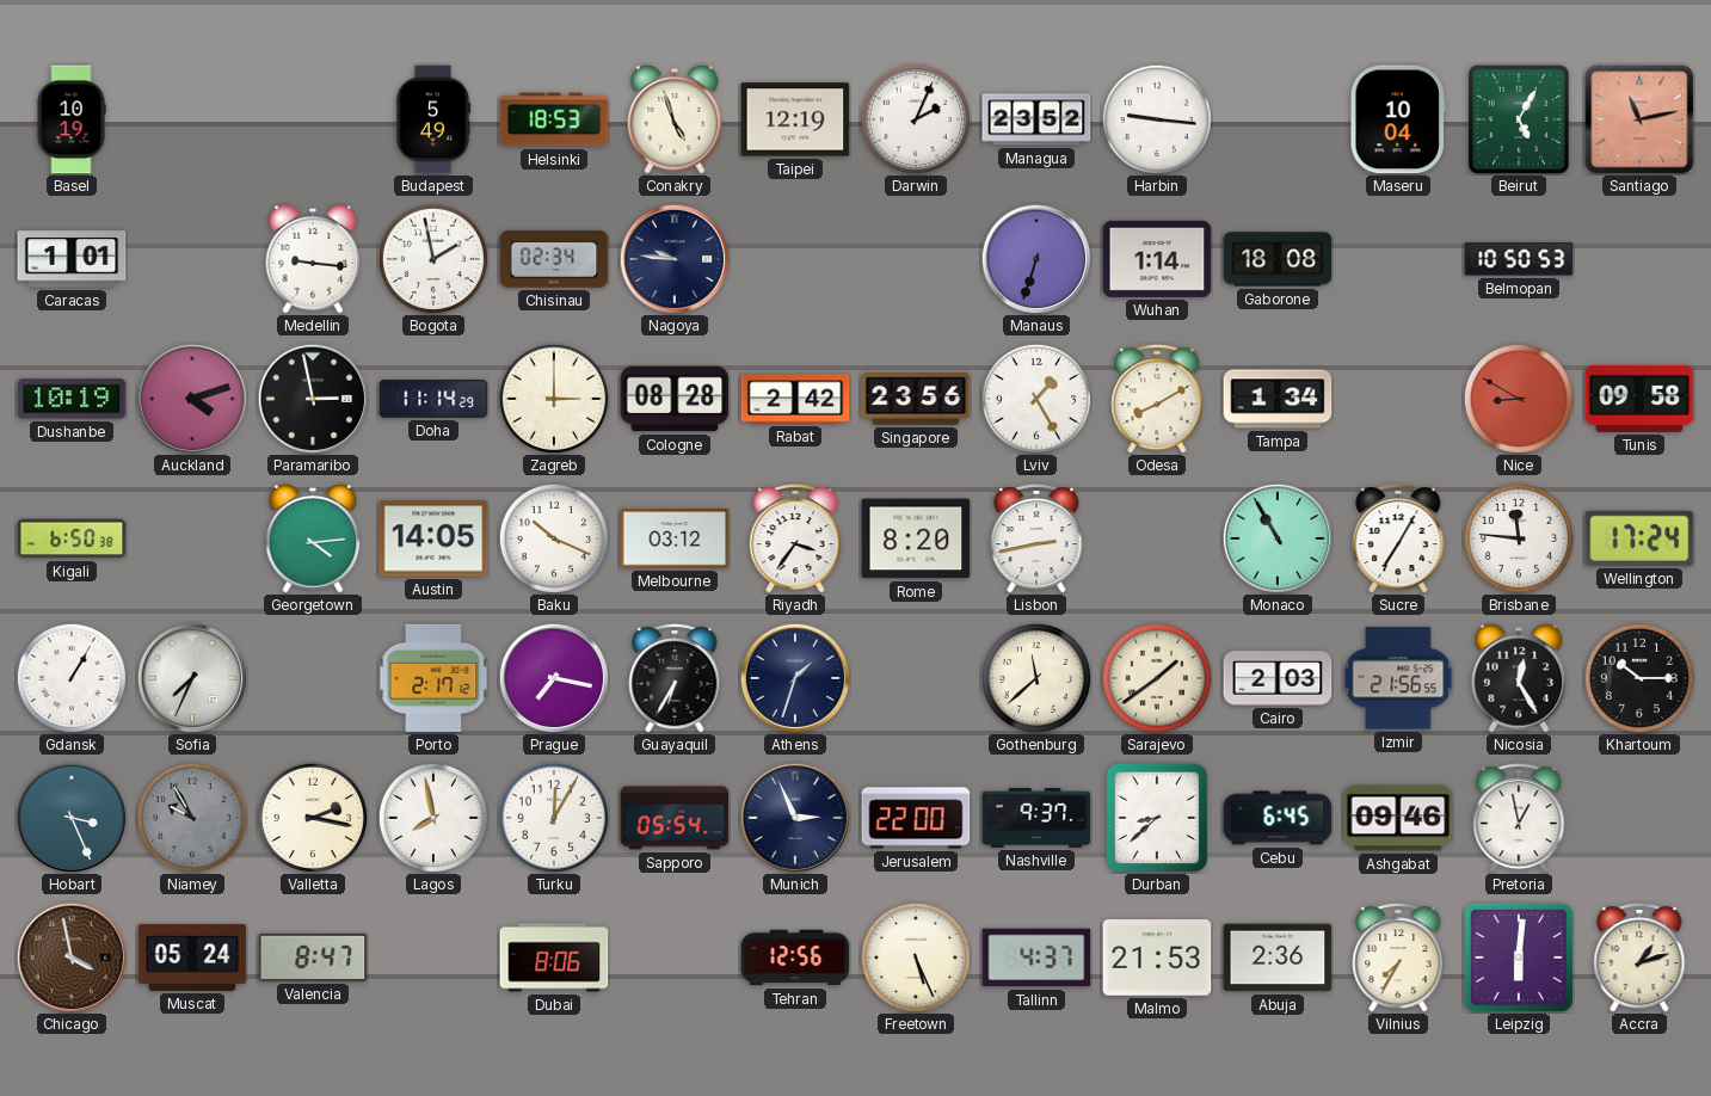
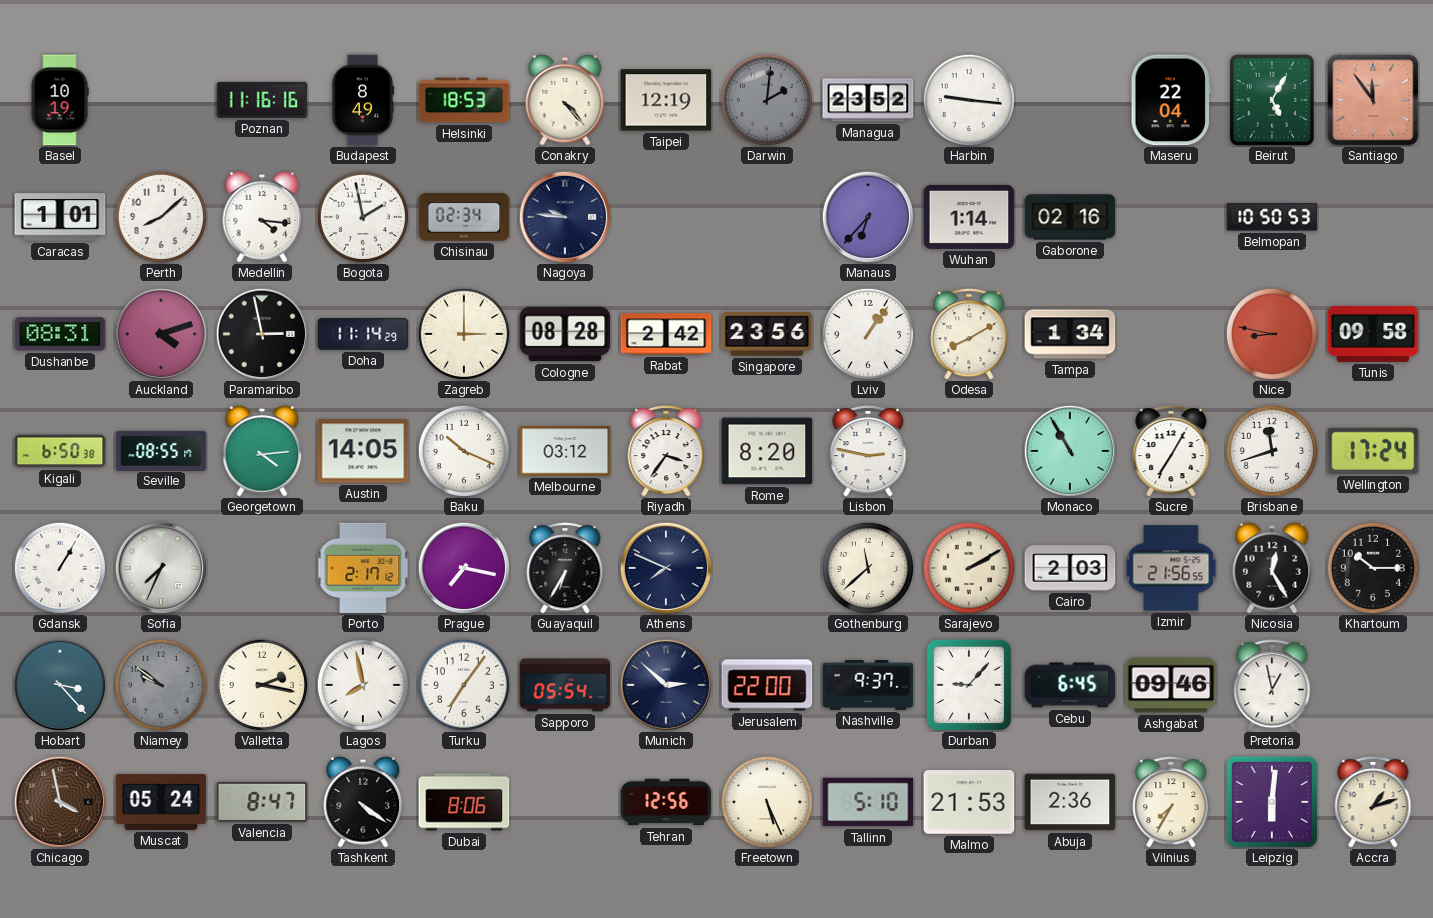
Poznan: none -> 11:16 (262, 100)
Budapest: 5:49 -> 8:49 (363, 100)
Conakry: 4:57 -> 4:23 (565, 100)
Darwin: 2:04 -> 2:01 (767, 100)
Darwin dial: white -> grey (767, 100)
Maseru: 10:04 -> 22:04 (1171, 100)
Santiago: 11:13 -> 11:54 (1373, 100)
Perth: none -> 8:08 (161, 217)
Medellin: 9:16 -> 4:16 (262, 217)
Manaus: 6:33 -> 6:37 (867, 216)
Gaborone: 18:08 -> 02:16 (1070, 217)
Dushanbe: 10:19 -> 08:31 (60, 334)
Lviv: 1:25 -> 1:06 (868, 334)
Nice: 8:50 -> 8:47 (1272, 334)
Seville: none -> 08:55 (161, 450)
Lisbon: 2:43 -> 2:47 (868, 451)
Brisbane: 11:46 -> 11:42 (1272, 451)
Athens: 1:33 -> 7:49 (665, 567)
Sarajevo: 1:39 -> 2:10 (969, 568)
Hobart: 3:26 -> 3:23 (59, 684)
Niamey: 9:55 -> 9:51 (161, 685)
Turku: 12:05 -> 7:06 (464, 685)
Munich: 2:56 -> 2:52 (665, 684)
Durban: 8:38 -> 9:07 (969, 685)
Tashkent: none -> 4:21 (363, 802)
Tallinn: 4:37 -> 5:10 (868, 802)
